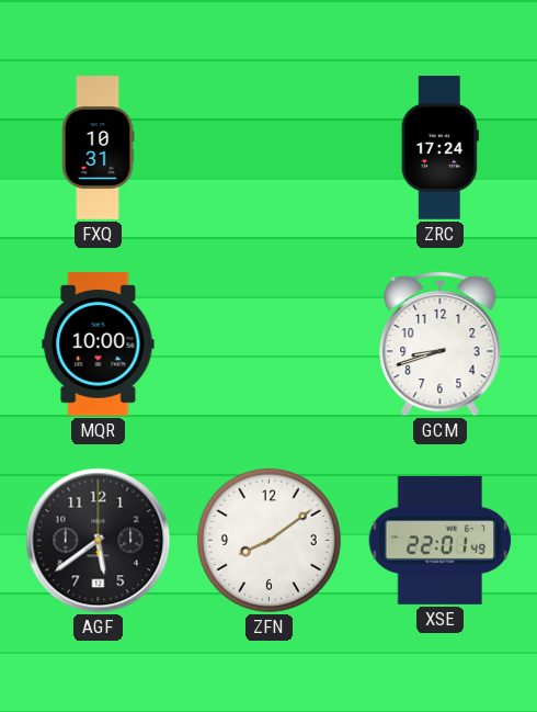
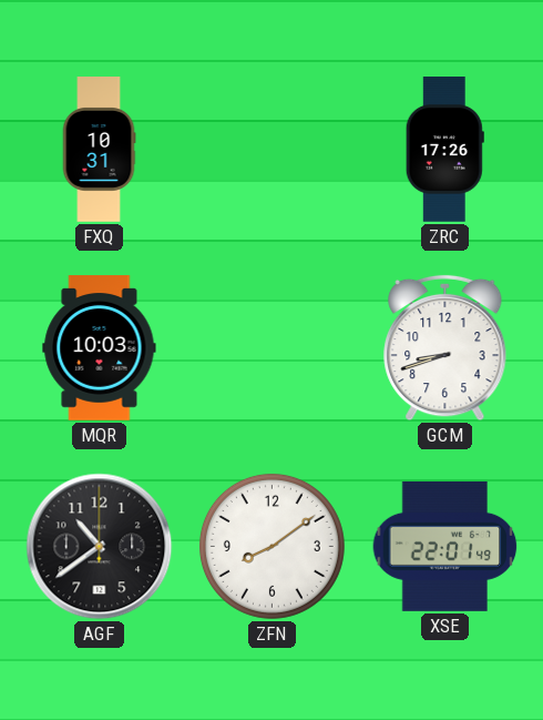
ZRC: 17:24 -> 17:26 (444, 150)
MQR: 10:00 -> 10:03 (100, 348)
AGF: 5:39 -> 10:39 (100, 547)
